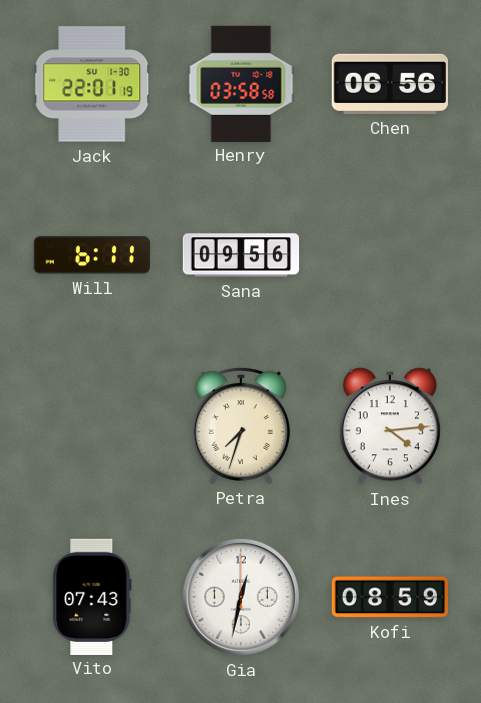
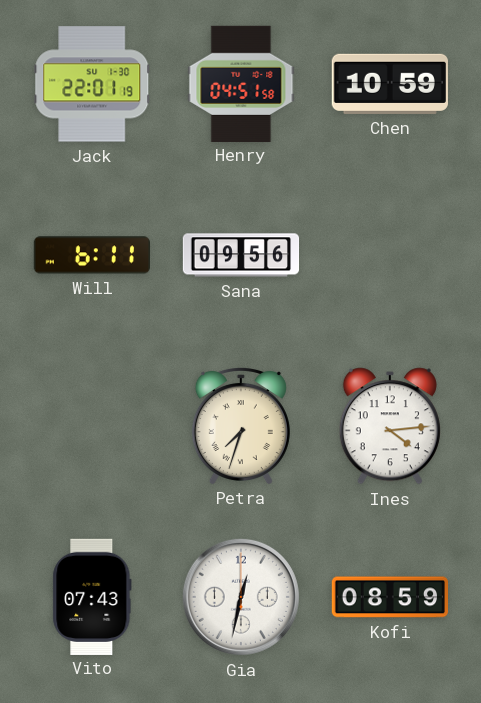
Henry: 03:58 -> 04:51 (241, 83)
Chen: 06:56 -> 10:59 (390, 84)
